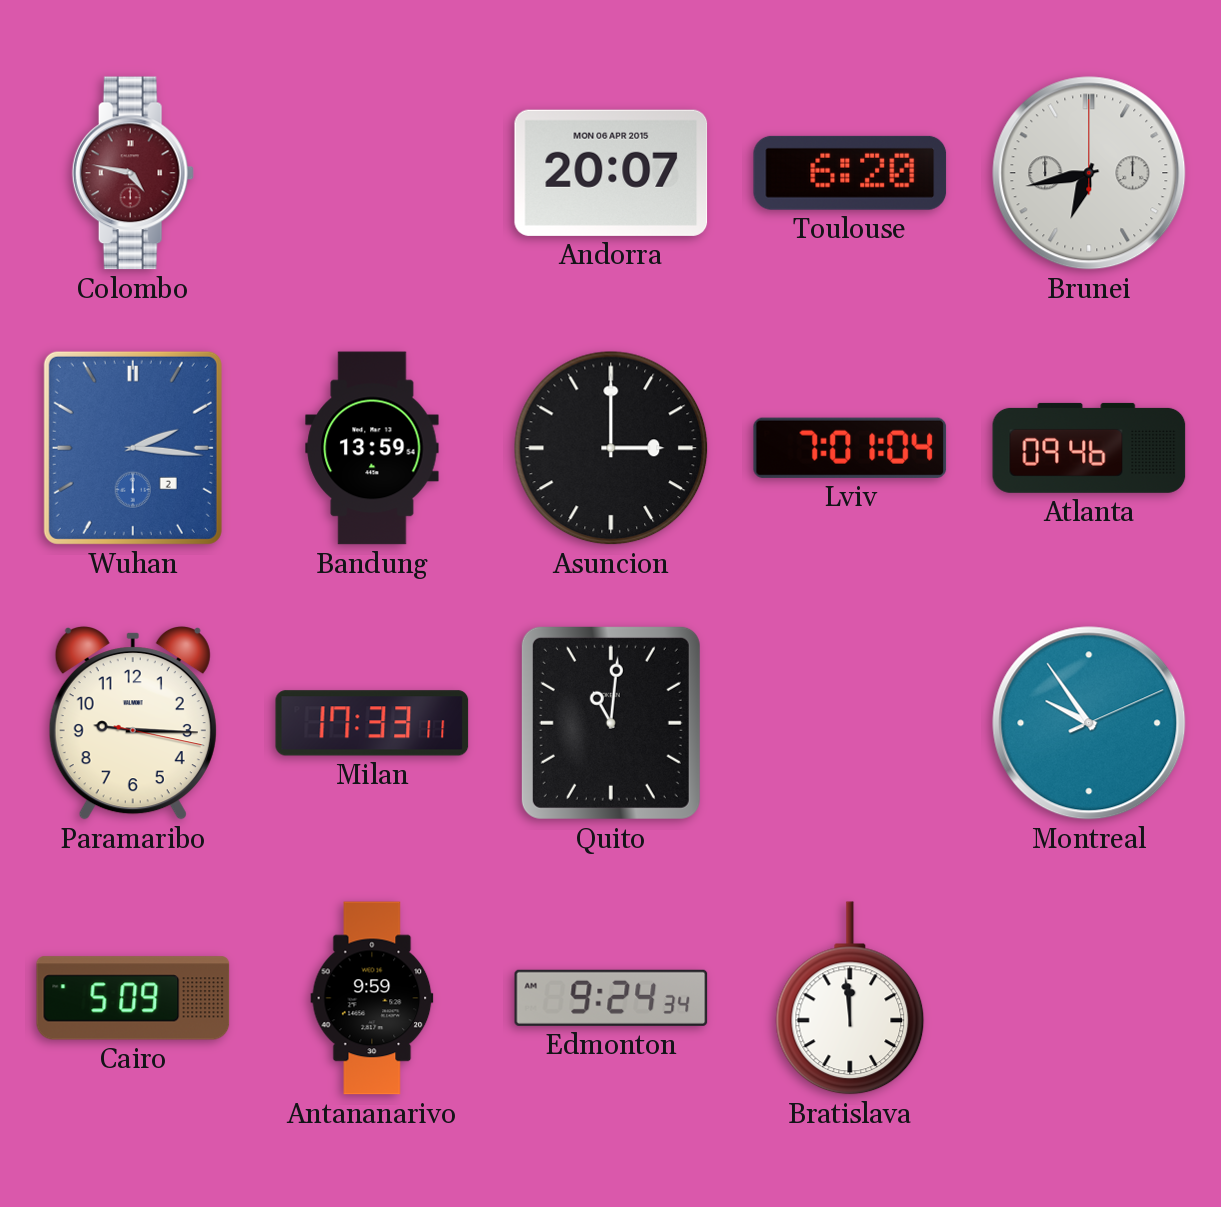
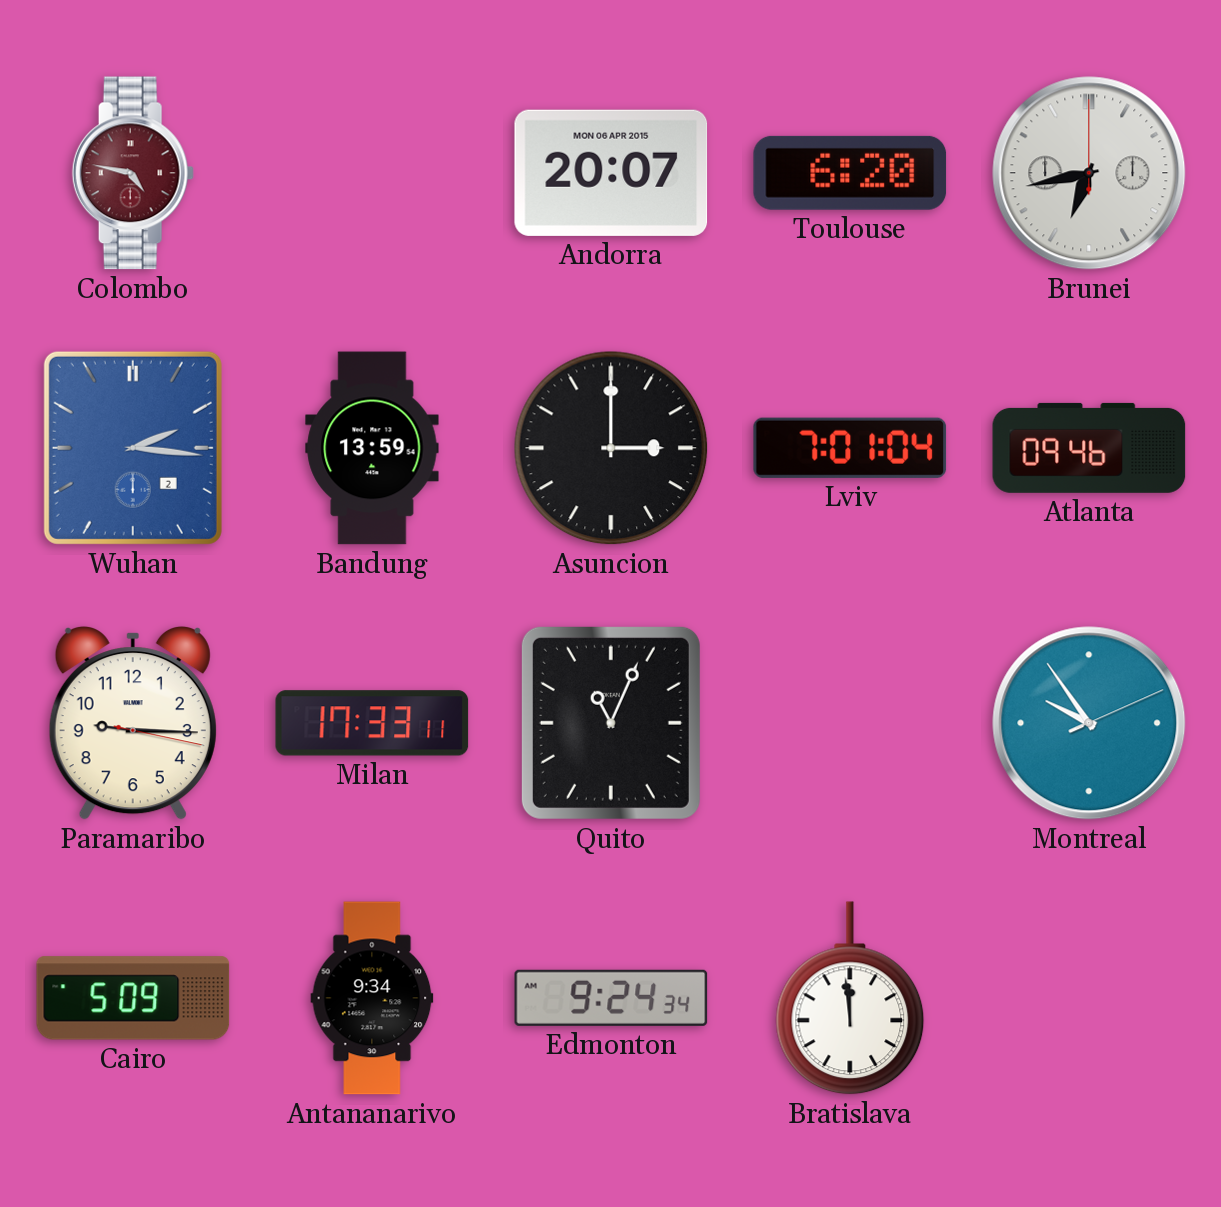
Quito: 11:01 -> 11:04 (611, 723)
Antananarivo: 9:59 -> 9:34 (372, 998)
